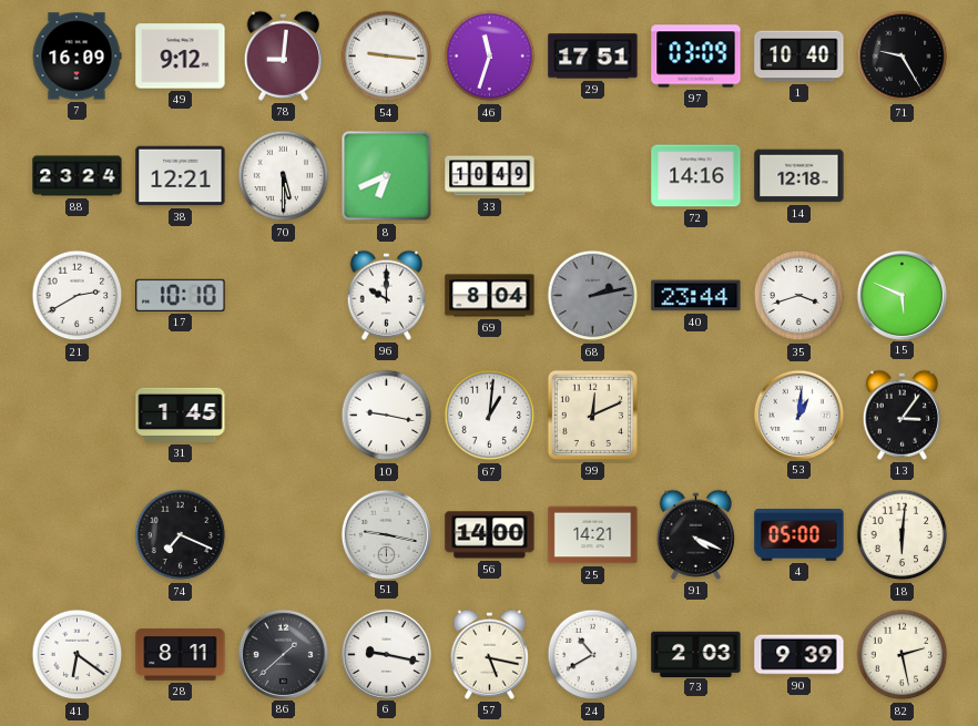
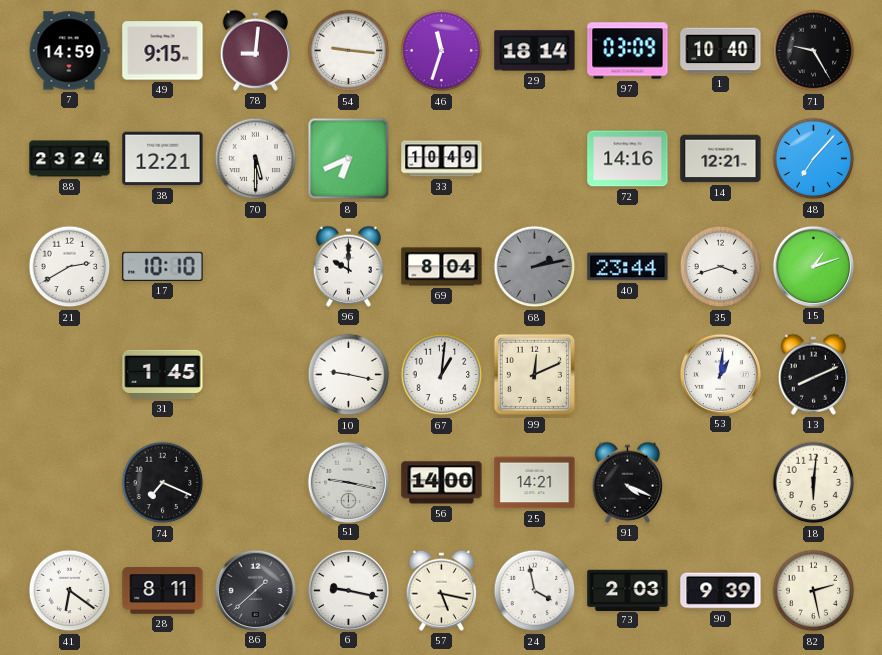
7: 16:09 -> 14:59 (69, 51)
49: 9:12 -> 9:15 (163, 51)
29: 17:51 -> 18:14 (535, 51)
14: 12:18 -> 12:21 (721, 159)
48: none -> 7:07 (814, 159)
15: 5:49 -> 1:12 (813, 266)
13: 3:06 -> 8:11 (813, 374)
4: 05:00 -> none (799, 535)
24: 10:40 -> 3:58 (535, 591)
